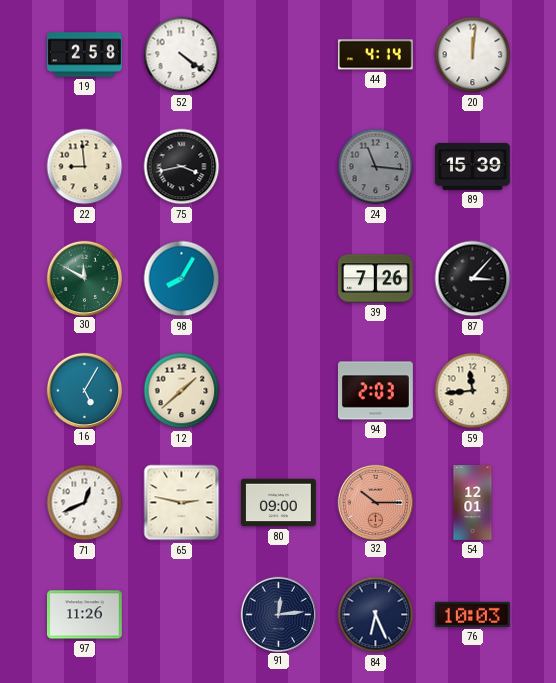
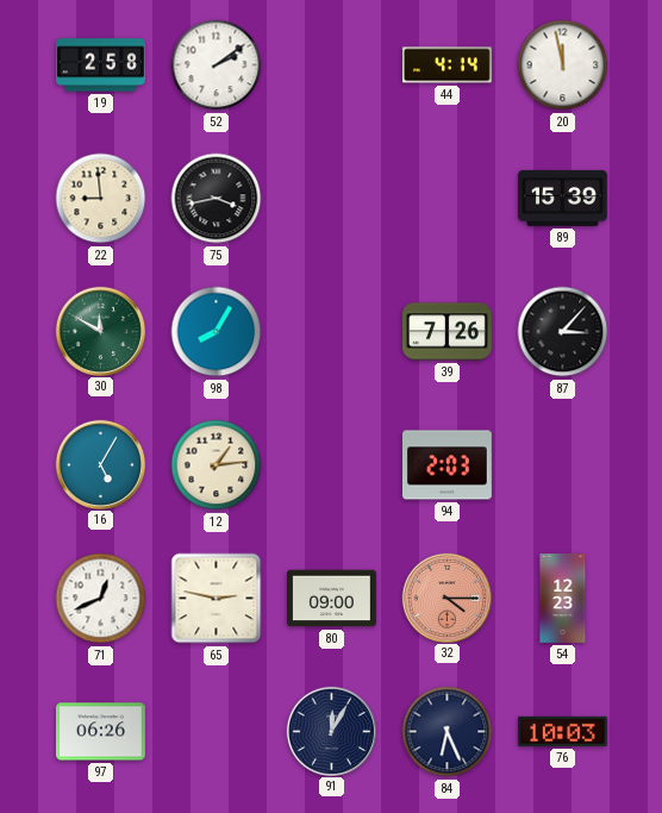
52: 4:21 -> 2:09 (217, 65)
20: 12:01 -> 11:58 (563, 65)
24: 11:16 -> none (376, 167)
12: 1:38 -> 1:14 (217, 465)
59: 11:44 -> none (473, 391)
32: 10:15 -> 4:15 (446, 598)
54: 12:01 -> 12:23 (563, 599)
97: 11:26 -> 06:26 (100, 732)
91: 12:14 -> 12:05 (331, 731)
